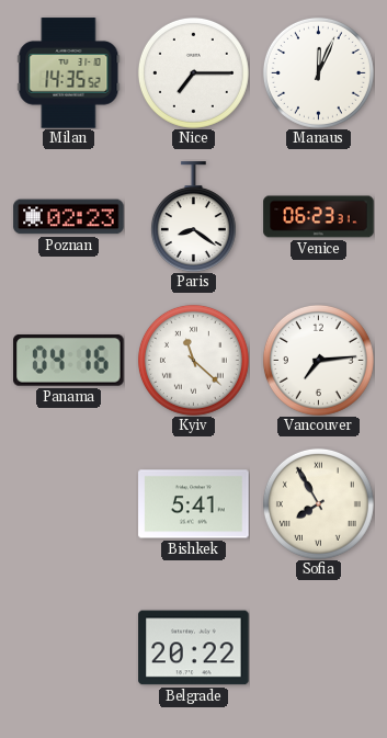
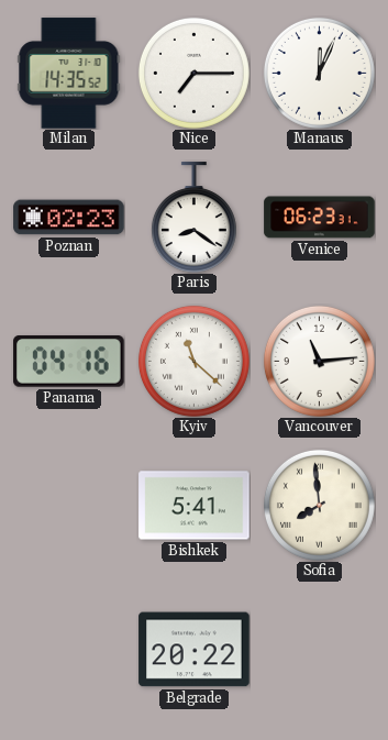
Vancouver: 7:14 -> 11:14 (319, 361)
Sofia: 7:55 -> 7:59 (319, 505)
